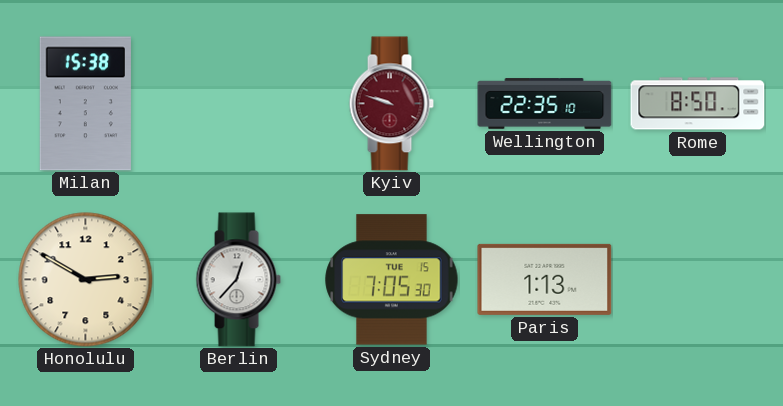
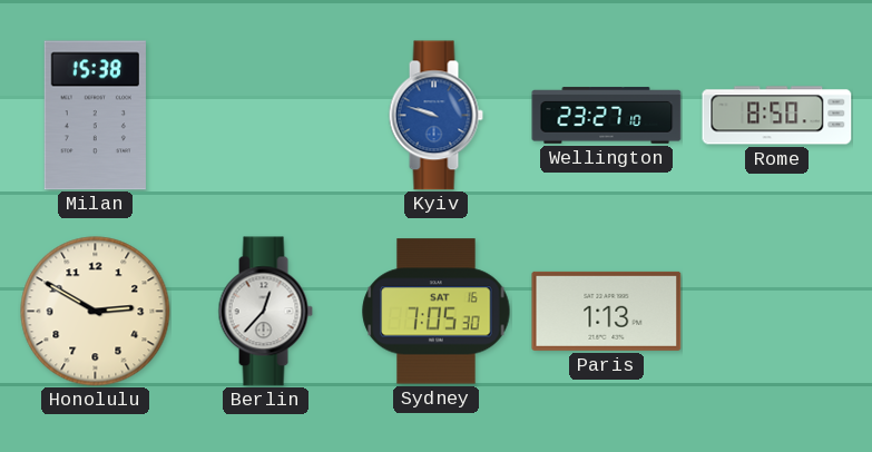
Kyiv dial: burgundy -> blue (435, 116)
Wellington: 22:35 -> 23:27 (607, 116)
Sydney date: TUE 15 -> SAT 16 (437, 312)
